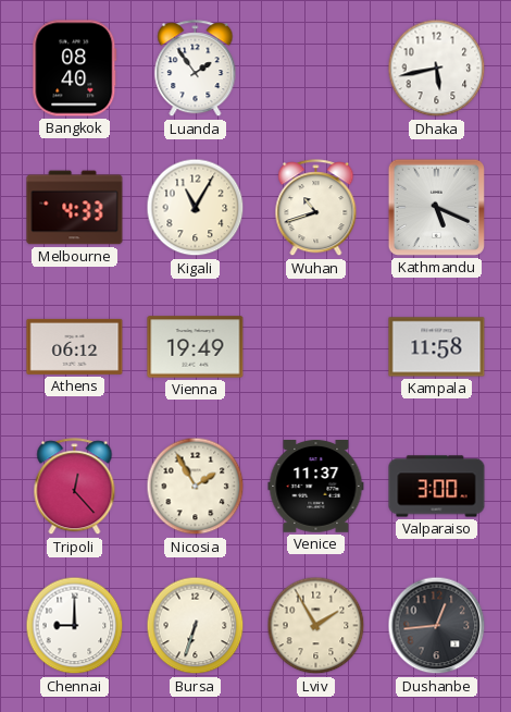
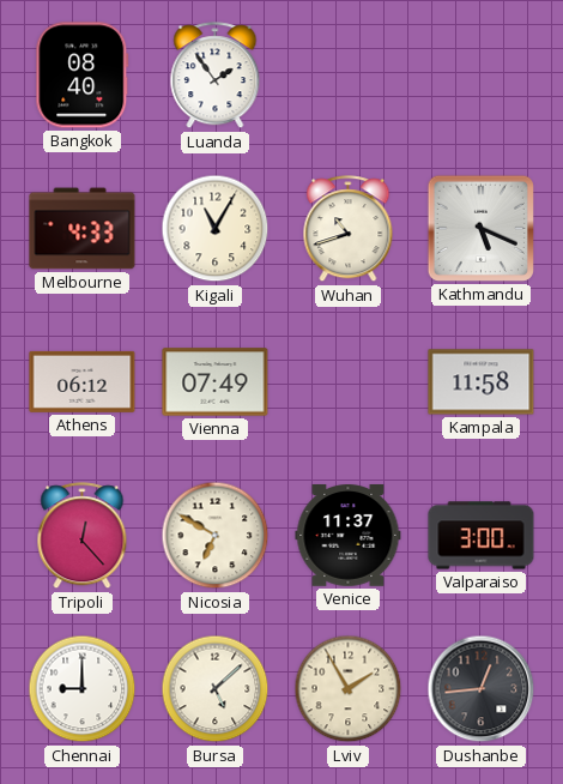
Dhaka: 5:43 -> none (437, 69)
Vienna: 19:49 -> 07:49 (216, 382)
Nicosia: 1:55 -> 6:50 (216, 536)
Bursa: 6:33 -> 5:08 (216, 689)
